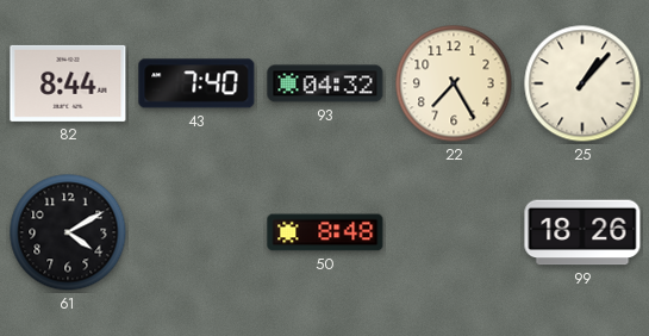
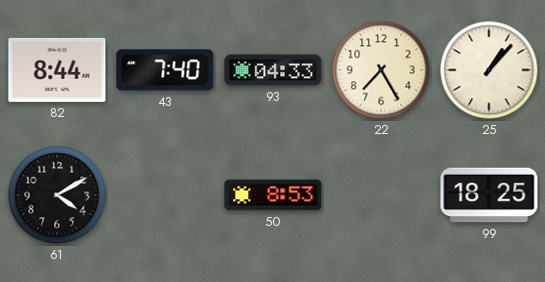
93: 04:32 -> 04:33 (273, 70)
50: 8:48 -> 8:53 (273, 195)
99: 18:26 -> 18:25 (489, 195)
